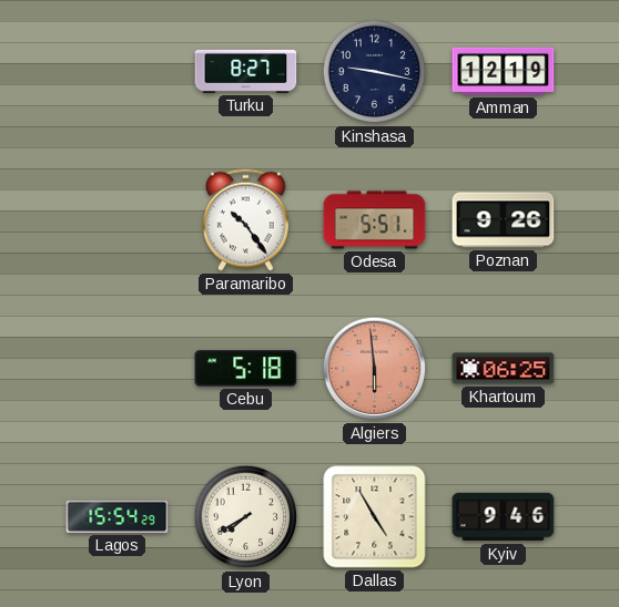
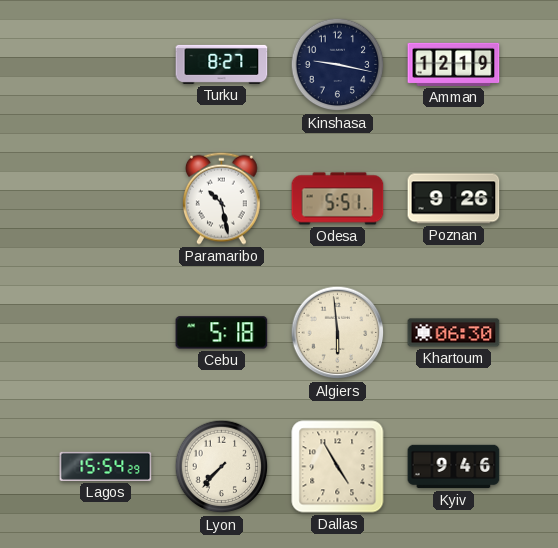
Paramaribo: 10:24 -> 10:28 (222, 198)
Algiers dial: salmon -> cream (338, 333)
Khartoum: 06:25 -> 06:30 (454, 333)
Lyon: 7:40 -> 7:37 (222, 467)
